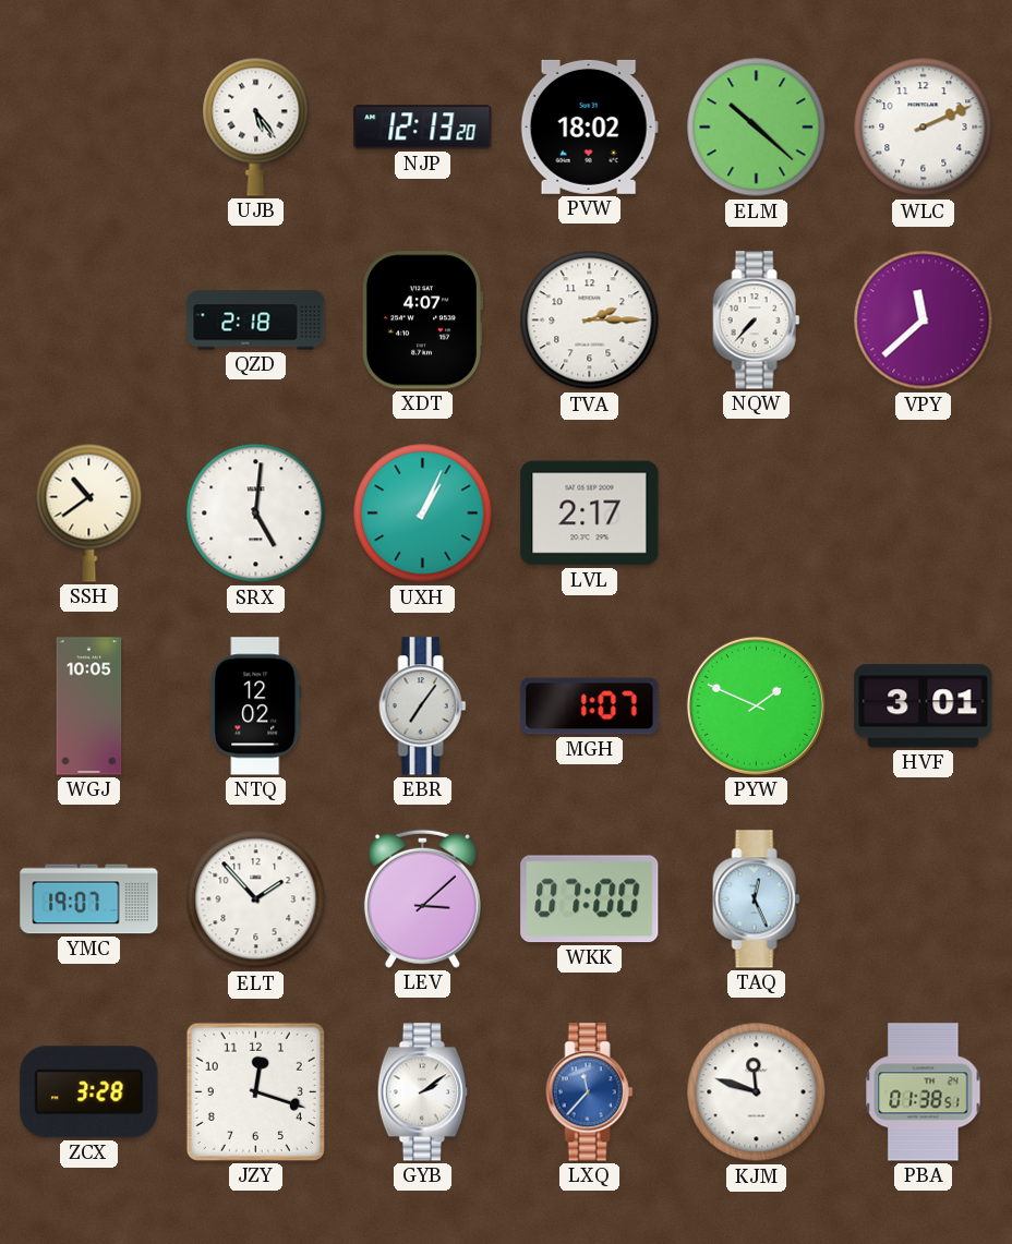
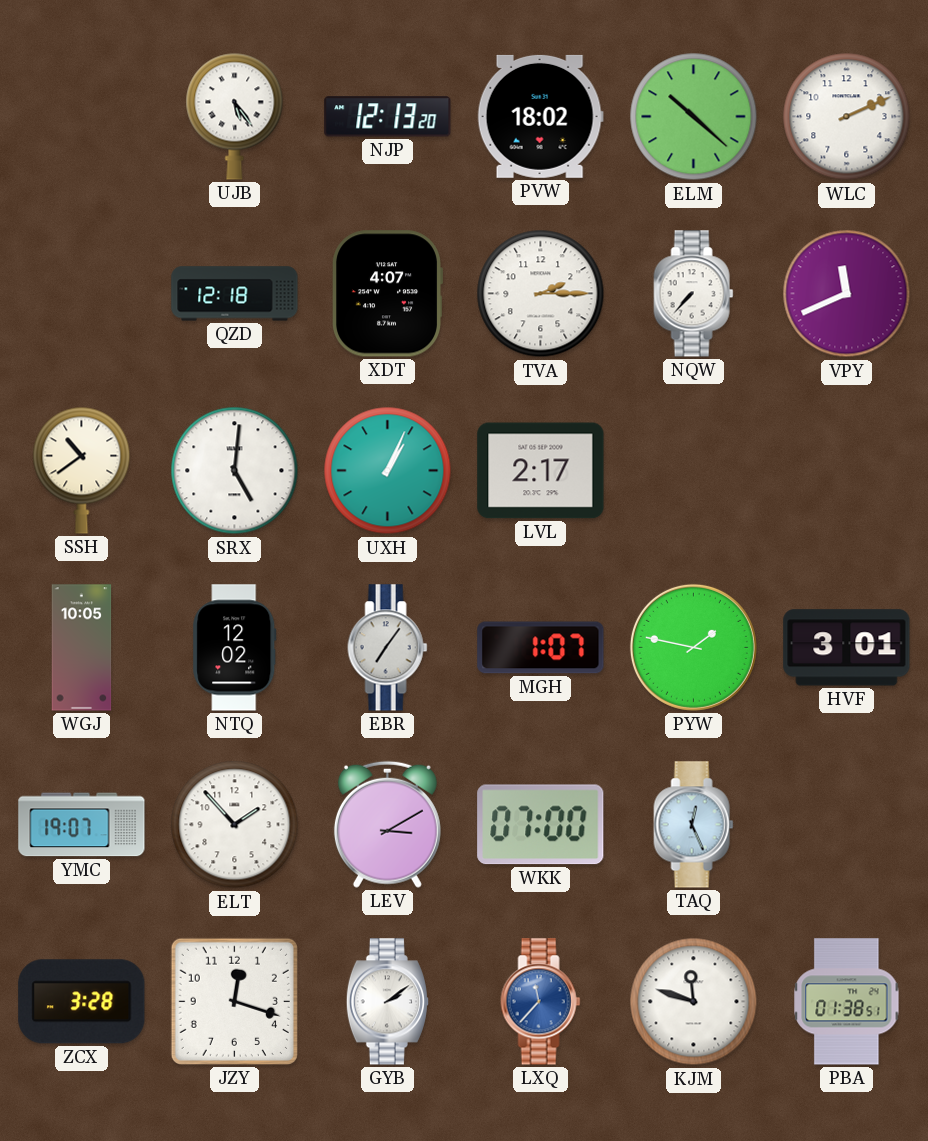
QZD: 2:18 -> 12:18 (235, 294)
VPY: 11:38 -> 11:41 (847, 294)
PYW: 1:49 -> 1:47 (693, 647)
LEV: 3:08 -> 3:10 (387, 824)
